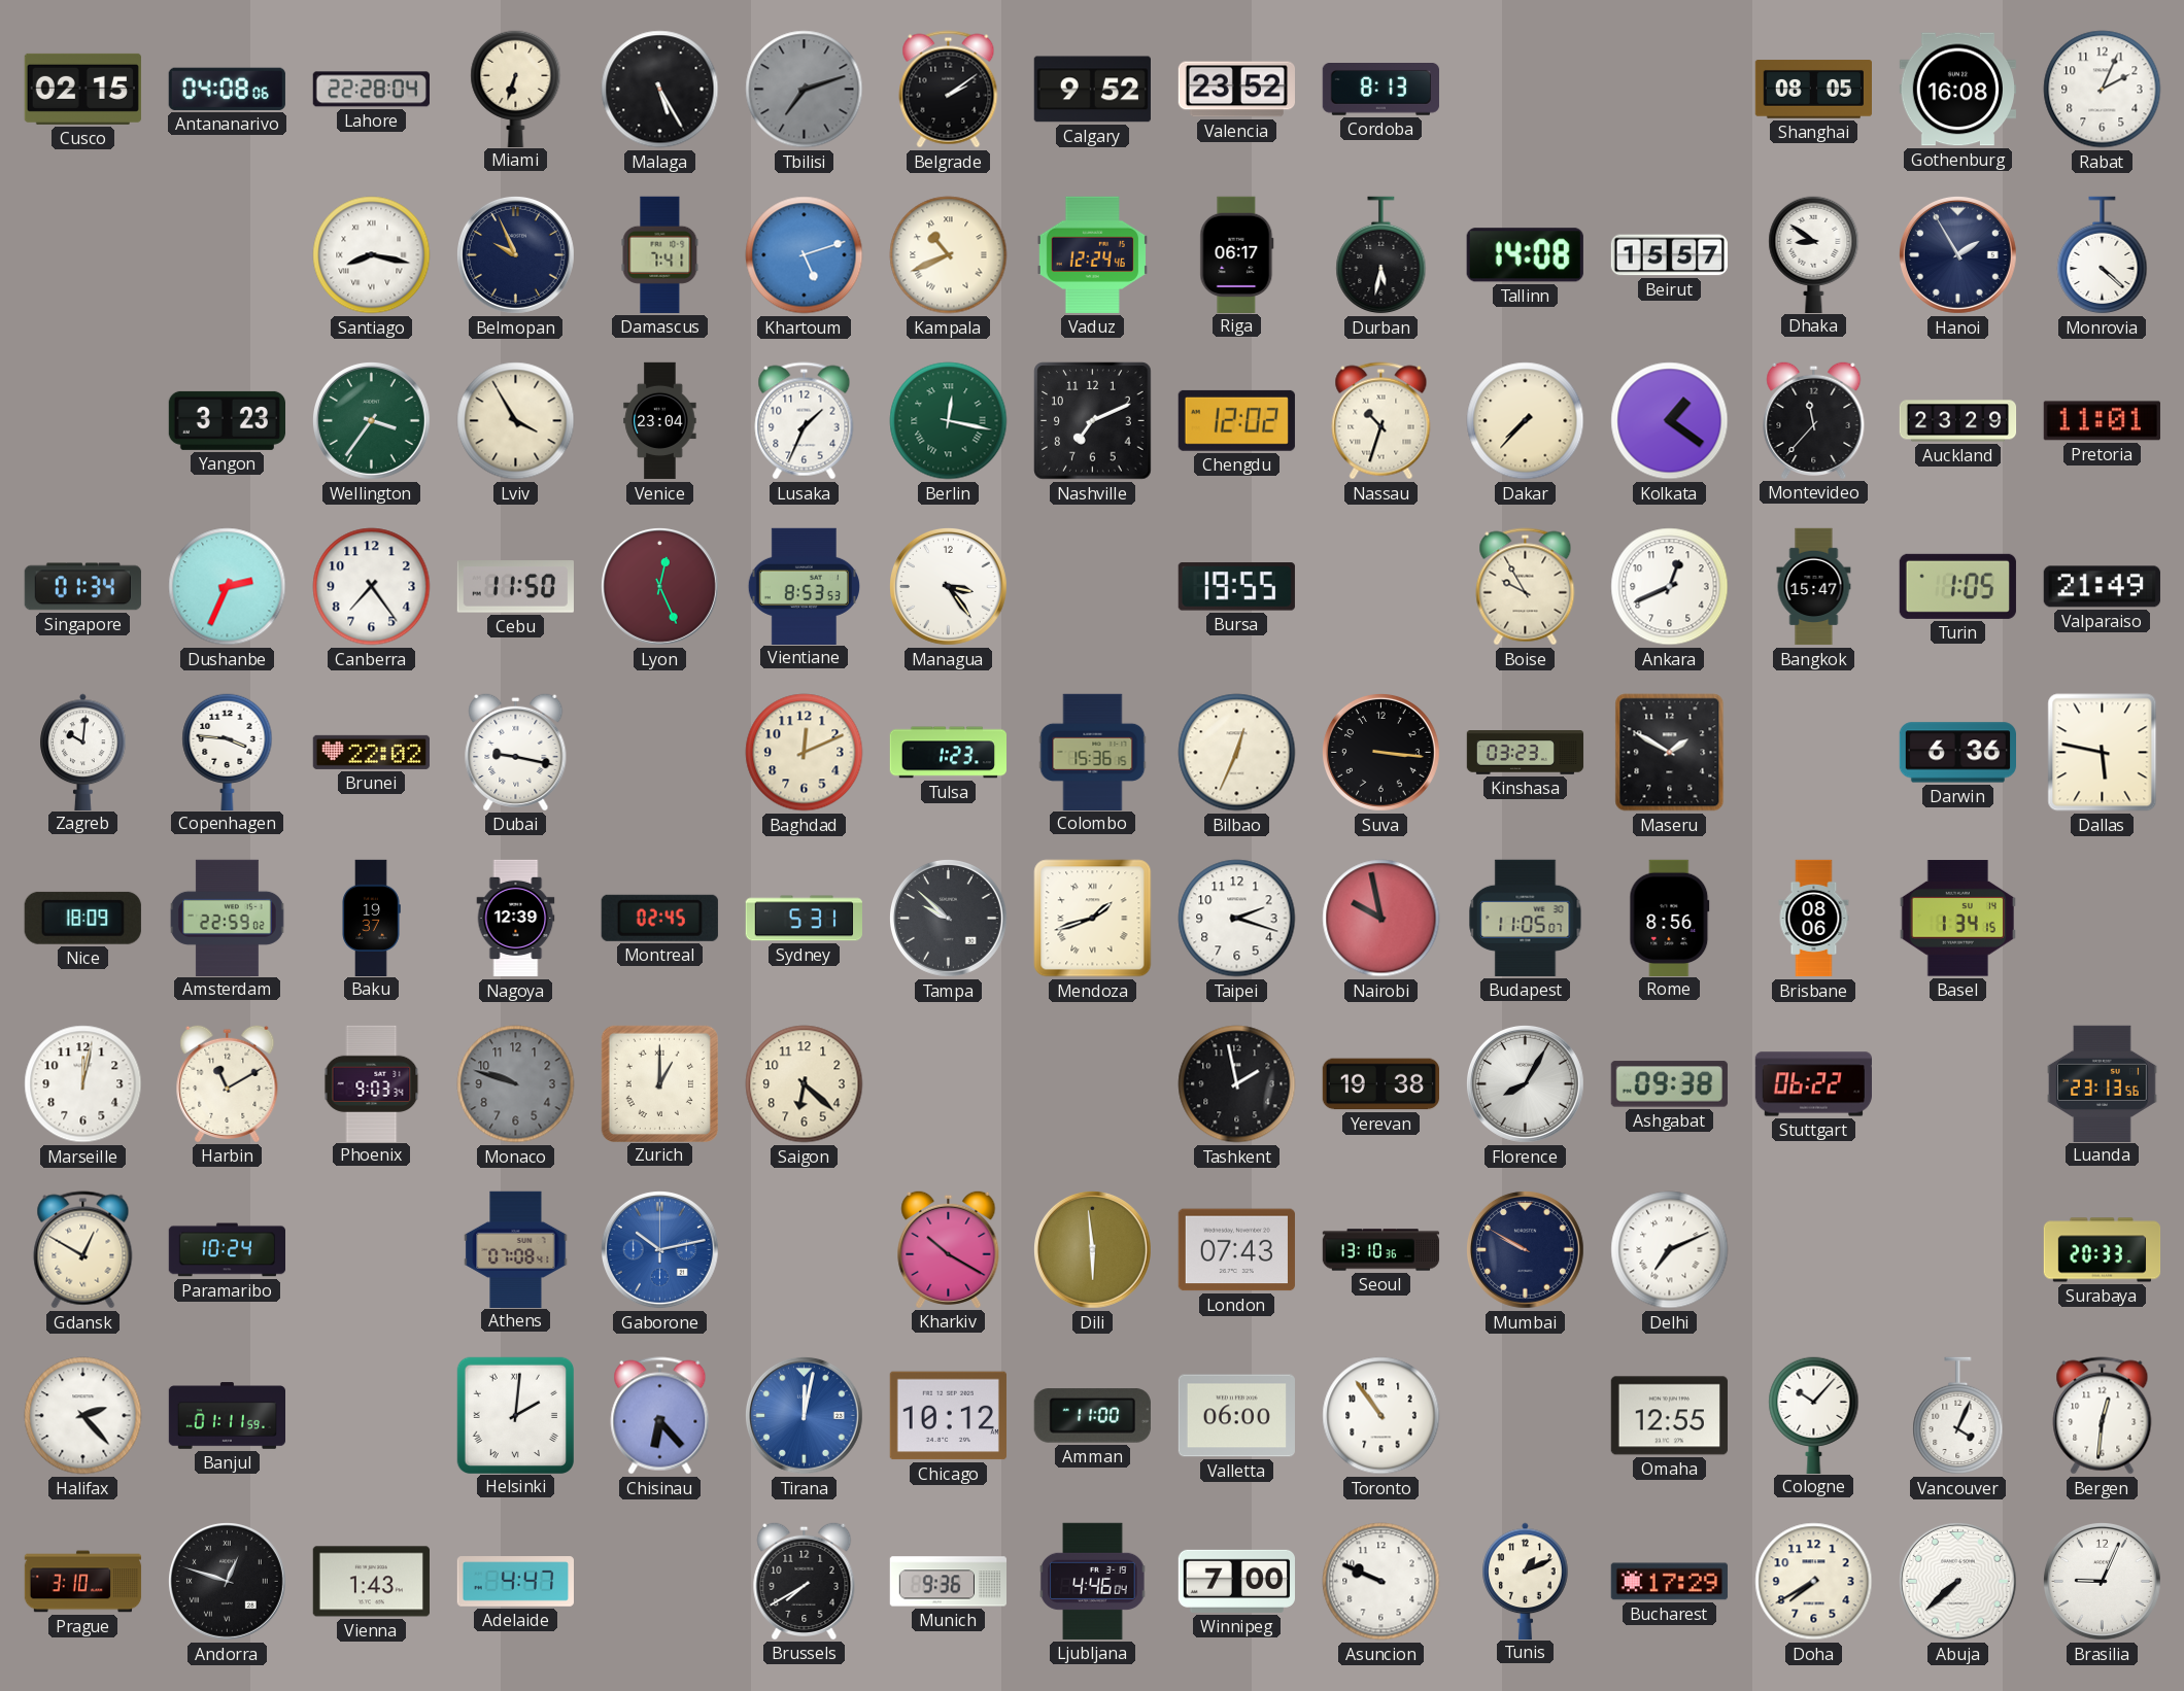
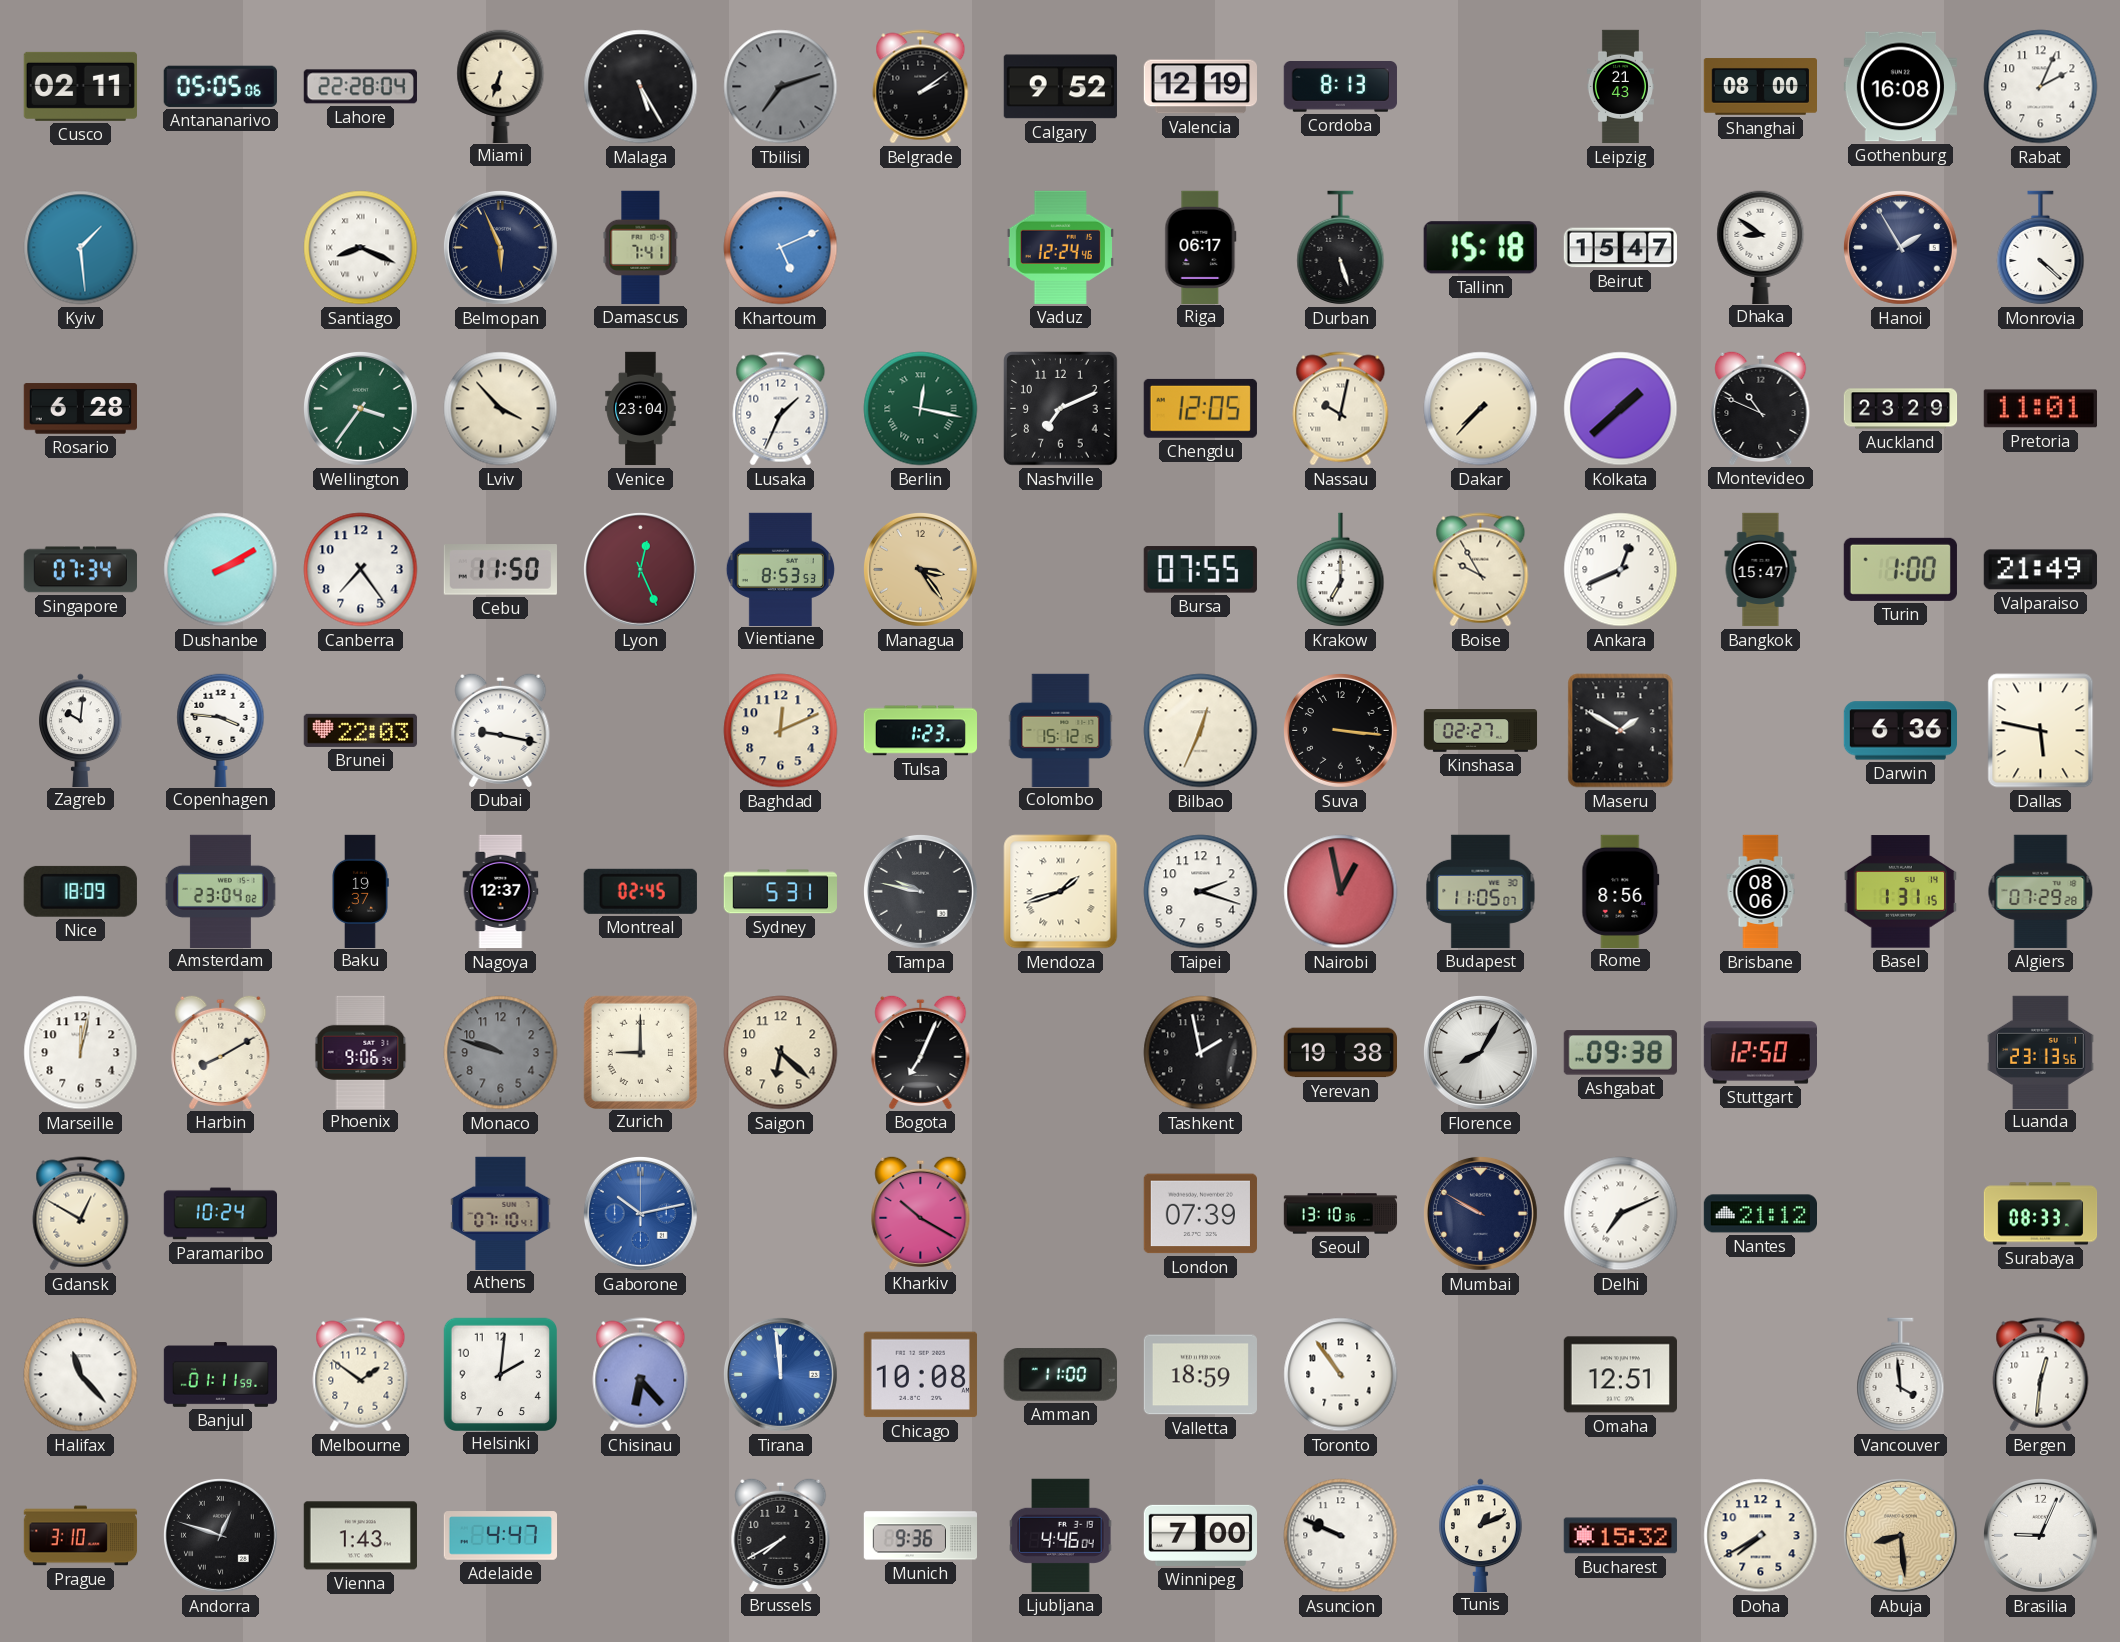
Cusco: 02:15 -> 02:11 (80, 86)
Antananarivo: 04:08 -> 05:05 (220, 86)
Valencia: 23:52 -> 12:19 (1200, 87)
Leipzig: none -> 21:43 (1620, 87)
Shanghai: 08:05 -> 08:00 (1760, 87)
Kyiv: none -> 1:29 (81, 248)
Santiago: 8:17 -> 8:19 (361, 248)
Belmopan: 9:56 -> 5:56 (500, 247)
Khartoum: 5:12 -> 5:11 (781, 248)
Kampala: 10:41 -> none (949, 255)
Durban: 5:32 -> 5:27 (1341, 248)
Tallinn: 14:08 -> 15:18 (1480, 248)
Beirut: 15:57 -> 15:47 (1620, 248)
Rosario: none -> 6:28 (80, 409)
Yangon: 3:23 -> none (227, 420)
Lviv: 3:55 -> 3:53 (501, 409)
Chengdu: 12:02 -> 12:05 (1200, 408)
Nassau: 10:33 -> 10:02 (1341, 409)
Kolkata: 1:21 -> 1:38 (1621, 409)
Montevideo: 11:37 -> 10:49 (1761, 408)
Singapore: 01:34 -> 07:34 (80, 570)
Dushanbe: 2:34 -> 2:10 (221, 570)
Managua dial: white -> champagne (920, 569)
Bursa: 19:55 -> 07:55 (1200, 570)
Krakow: none -> 7:00 (1341, 570)
Turin: 1:05 -> 1:00 (1900, 569)
Brunei: 22:02 -> 22:03 (360, 730)
Colombo: 15:36 -> 15:12 (1061, 730)
Kinshasa: 03:23 -> 02:27 (1481, 731)
Amsterdam: 22:59 -> 23:04 (221, 891)
Nagoya: 12:39 -> 12:37 (501, 892)
Tampa: 9:52 -> 9:47 (920, 891)
Nairobi: 9:58 -> 12:58 (1341, 892)
Basel: 1:34 -> 1:31 (1900, 892)
Algiers: none -> 07:29 (2041, 891)
Harbin: 11:10 -> 8:10 (221, 1052)
Phoenix: 9:03 -> 9:06 (361, 1052)
Zurich: 1:00 -> 9:00 (640, 1052)
Bogota: none -> 7:04 (921, 1052)
Stuttgart: 06:22 -> 12:50 (1760, 1053)
Athens: 07:08 -> 07:10 (501, 1213)
Dili: 5:59 -> none (1092, 1249)
London: 07:43 -> 07:39 (1200, 1214)
Nantes: none -> 21:12 (1760, 1214)
Surabaya: 20:33 -> 08:33 (2041, 1214)
Halifax: 2:23 -> 11:23 (81, 1375)
Melbourne: none -> 1:51 (361, 1375)
Helsinki numerals: Roman -> Arabic (500, 1374)
Tirana: 12:02 -> 11:59 (780, 1374)
Chicago: 10:12 -> 10:08 (920, 1375)
Valletta: 06:00 -> 18:59 (1200, 1375)
Omaha: 12:55 -> 12:51 (1620, 1375)
Cologne: 10:07 -> none (1814, 1415)
Vancouver: 4:04 -> 3:59 (1901, 1375)
Bucharest: 17:29 -> 15:32 (1620, 1536)
Abuja: 7:38 -> 8:29 (1900, 1535)
Abuja dial: white -> champagne (1900, 1535)
